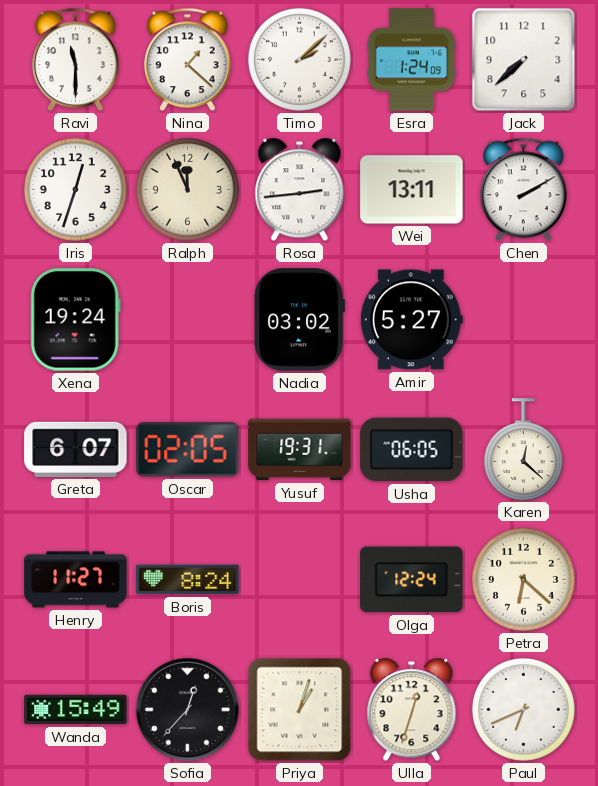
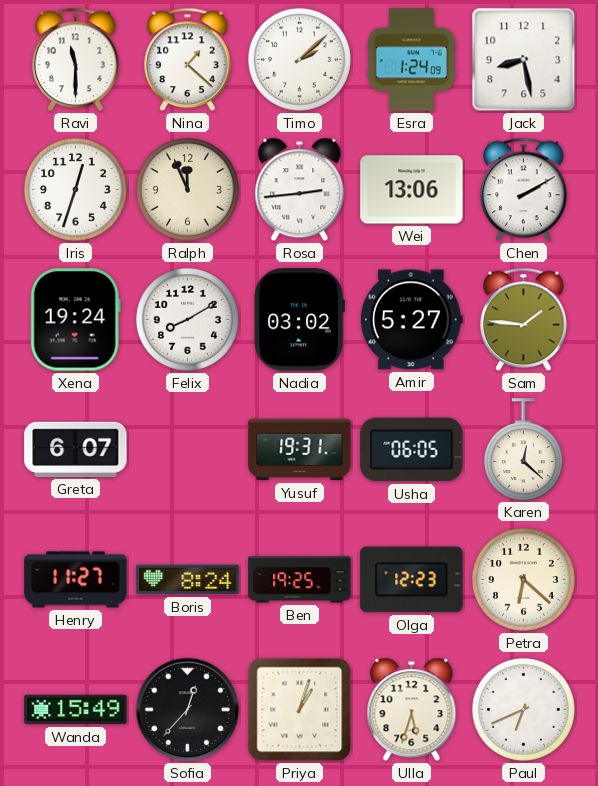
Jack: 7:38 -> 8:28 (524, 60)
Wei: 13:11 -> 13:06 (412, 190)
Felix: none -> 8:10 (187, 319)
Sam: none -> 1:46 (524, 320)
Oscar: 02:05 -> none (188, 450)
Ben: none -> 19:25 (300, 580)
Olga: 12:24 -> 12:23 (412, 580)
Ulla: 12:33 -> 5:33 (412, 710)
